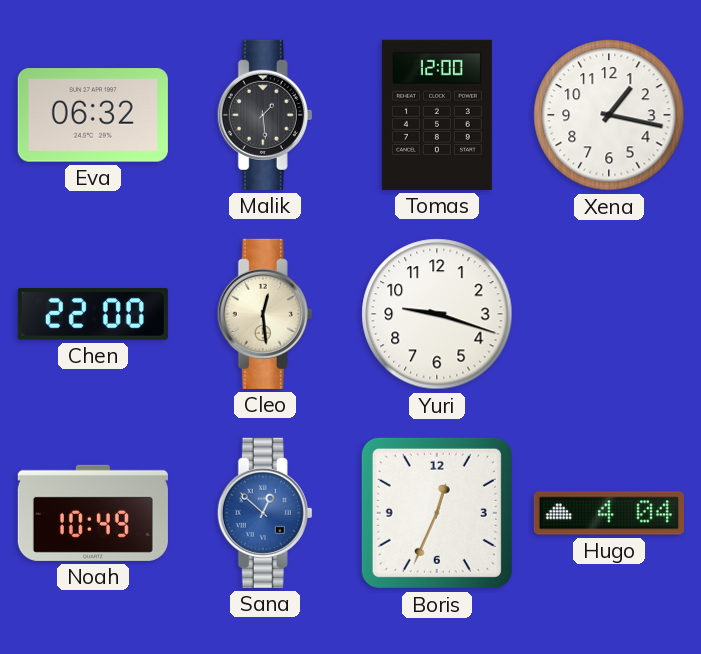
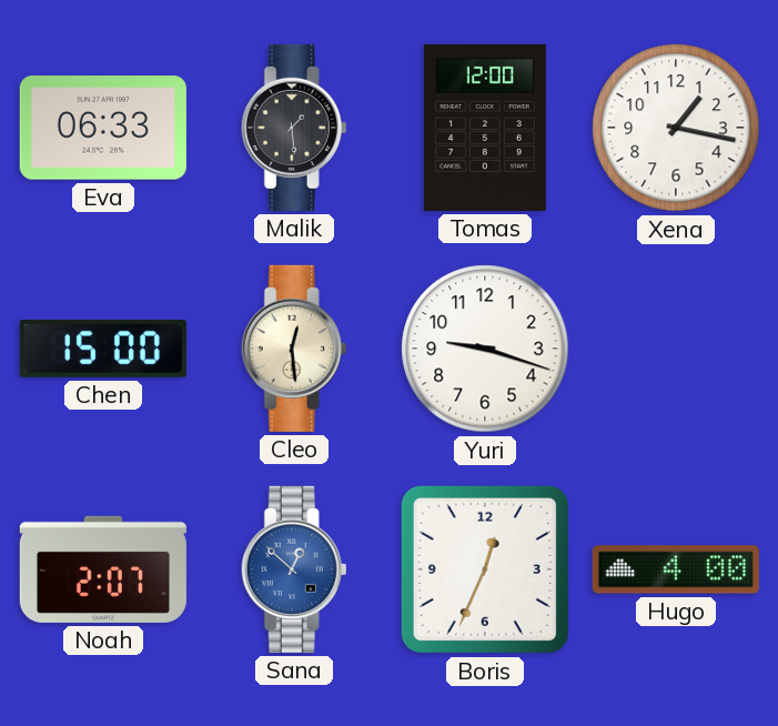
Eva: 06:32 -> 06:33 (103, 128)
Chen: 22:00 -> 15:00 (103, 349)
Noah: 10:49 -> 2:07 (103, 569)
Hugo: 4:04 -> 4:00 (676, 569)
